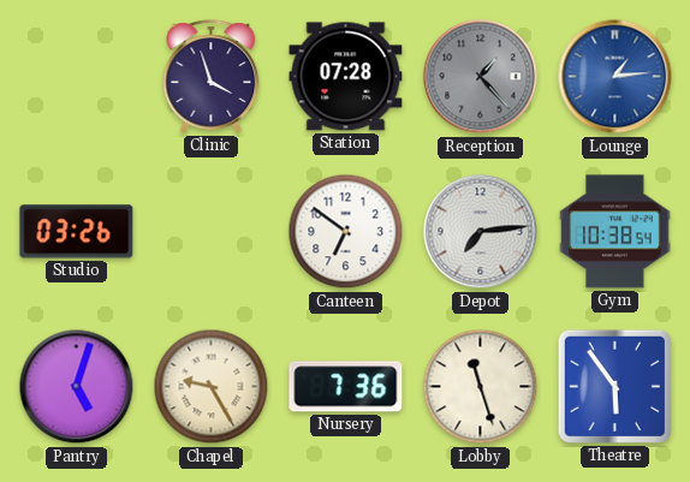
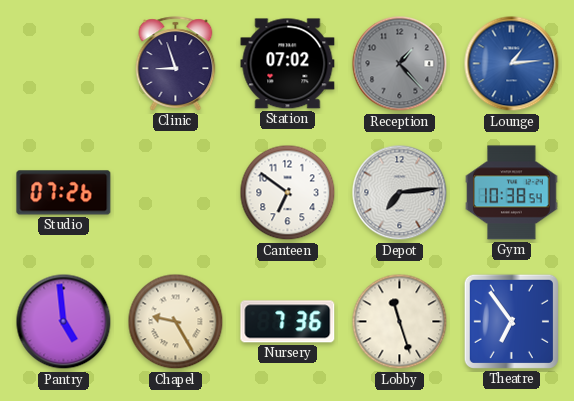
Clinic: 3:57 -> 8:57 (176, 64)
Station: 07:28 -> 07:02 (288, 64)
Studio: 03:26 -> 07:26 (64, 193)
Pantry: 5:03 -> 4:59 (64, 322)
Theatre: 5:54 -> 6:54 (511, 321)
